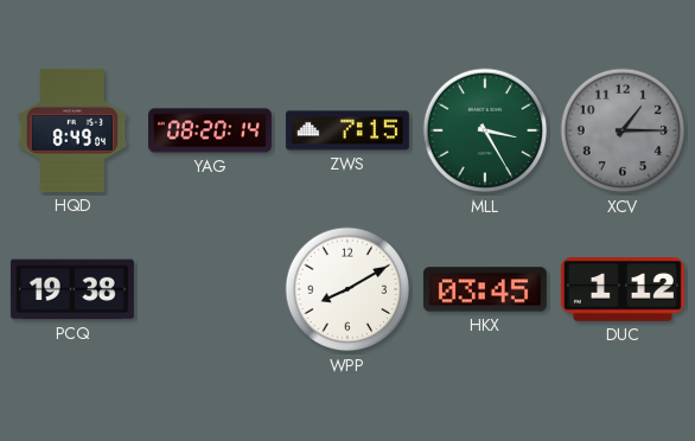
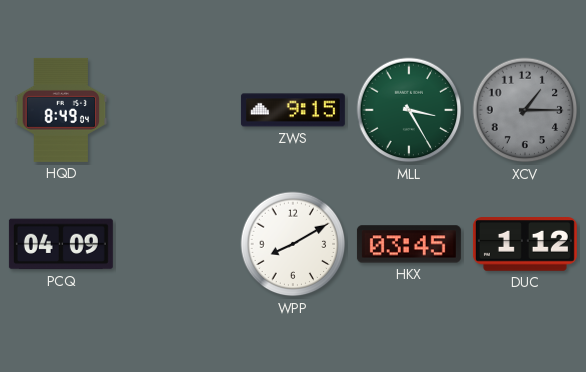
YAG: 08:20 -> none (210, 130)
ZWS: 7:15 -> 9:15 (293, 110)
PCQ: 19:38 -> 04:09 (61, 244)
